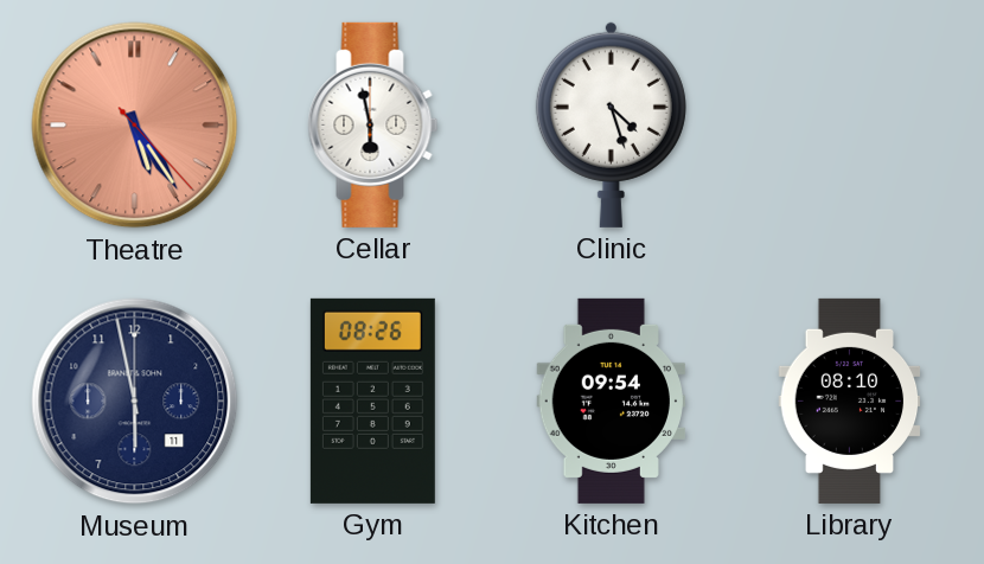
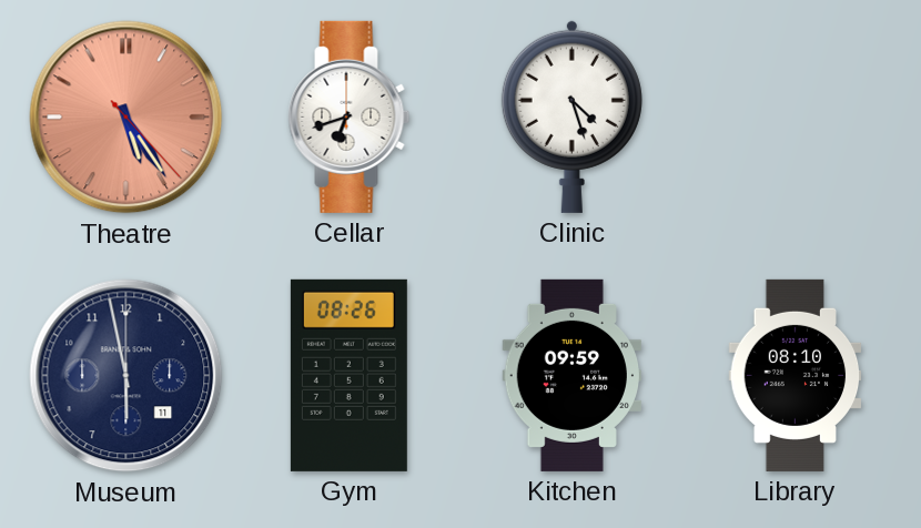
Cellar: 5:58 -> 6:42 (350, 116)
Kitchen: 09:54 -> 09:59 (571, 375)
